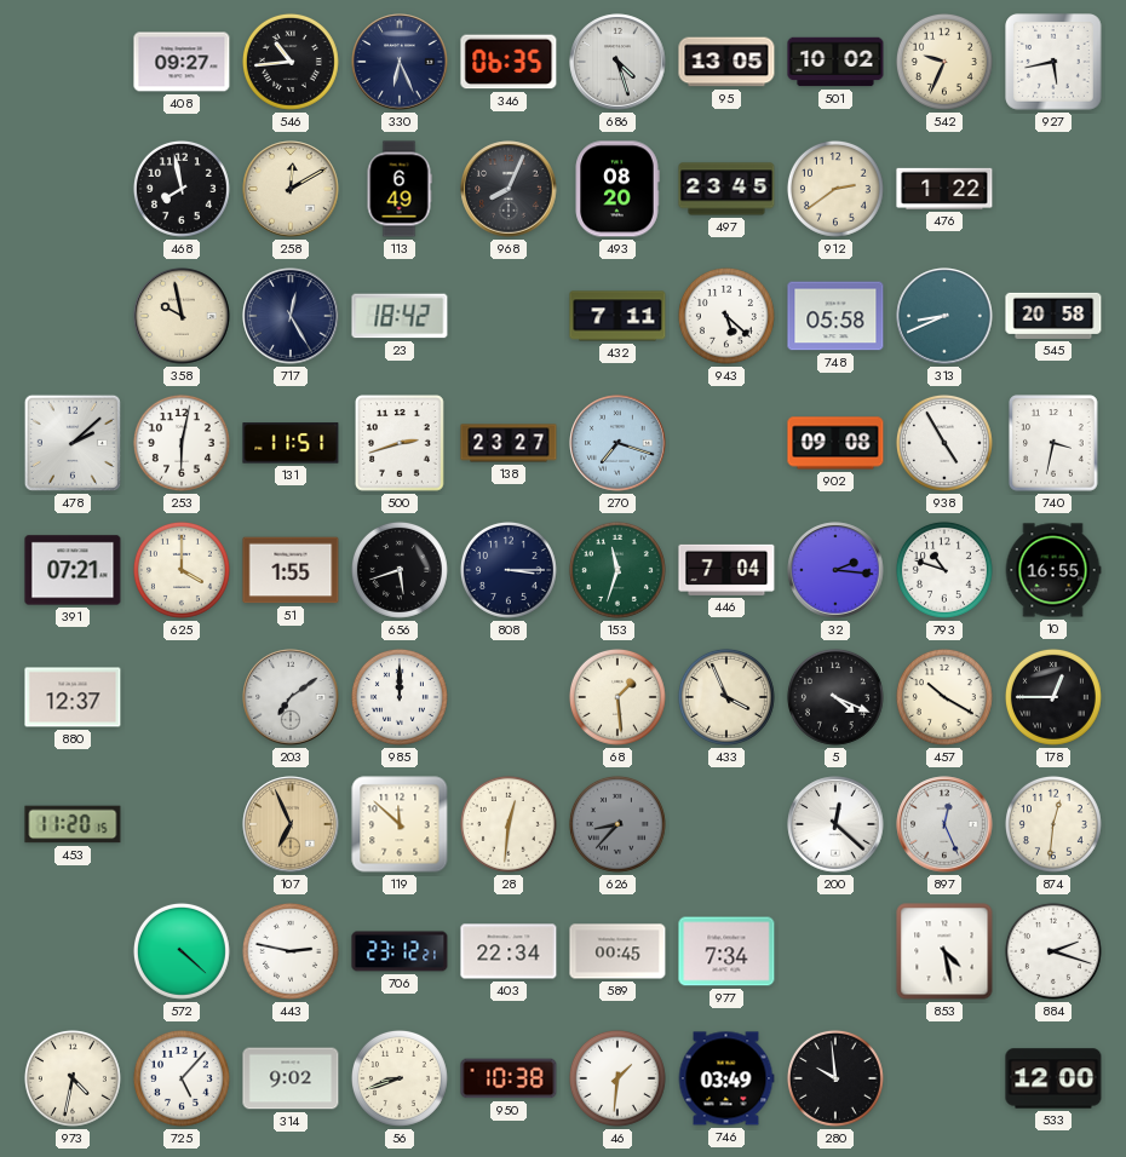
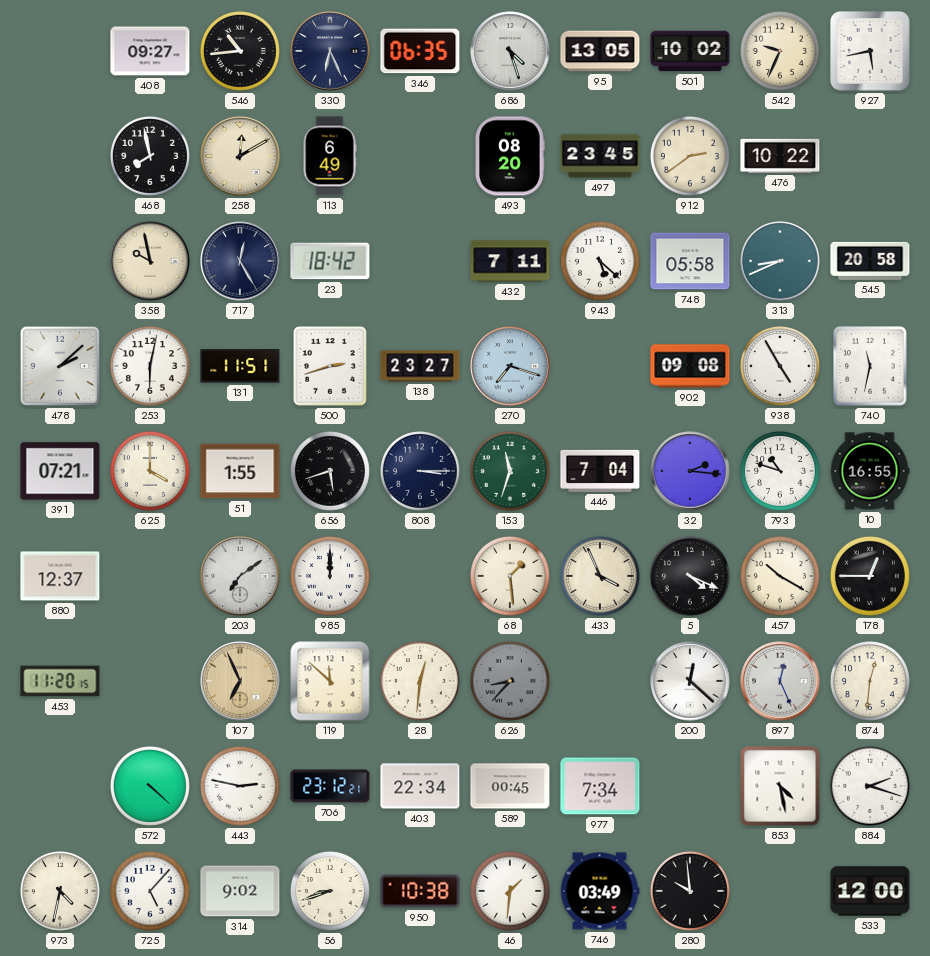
968: 8:04 -> none (509, 189)
476: 1:22 -> 10:22 (780, 156)
740: 3:32 -> 11:32 (870, 366)
